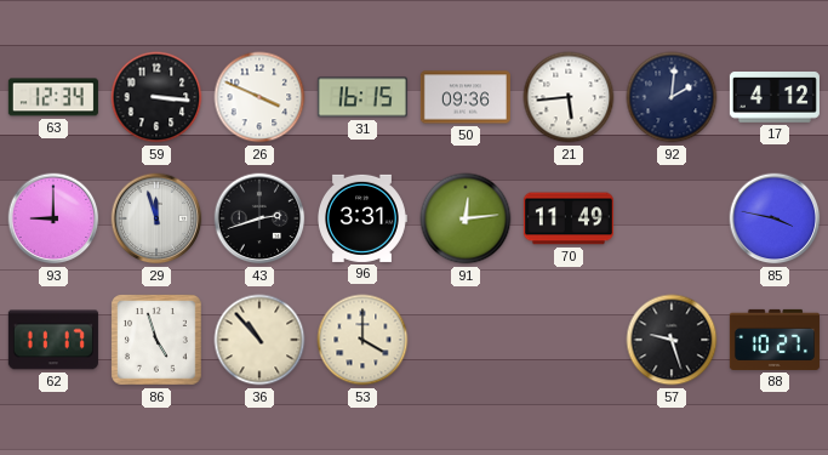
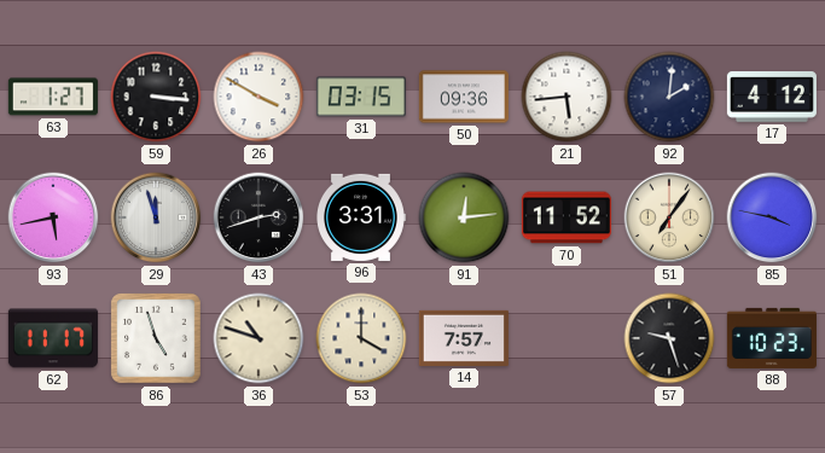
63: 12:34 -> 1:27 (53, 97)
26: 3:49 -> 3:50 (258, 97)
31: 16:15 -> 03:15 (361, 97)
93: 9:00 -> 5:43 (53, 217)
70: 11:49 -> 11:52 (567, 217)
51: none -> 7:06 (669, 217)
36: 10:53 -> 10:48 (258, 338)
14: none -> 7:57 (464, 338)
88: 10:27 -> 10:23 (772, 338)
